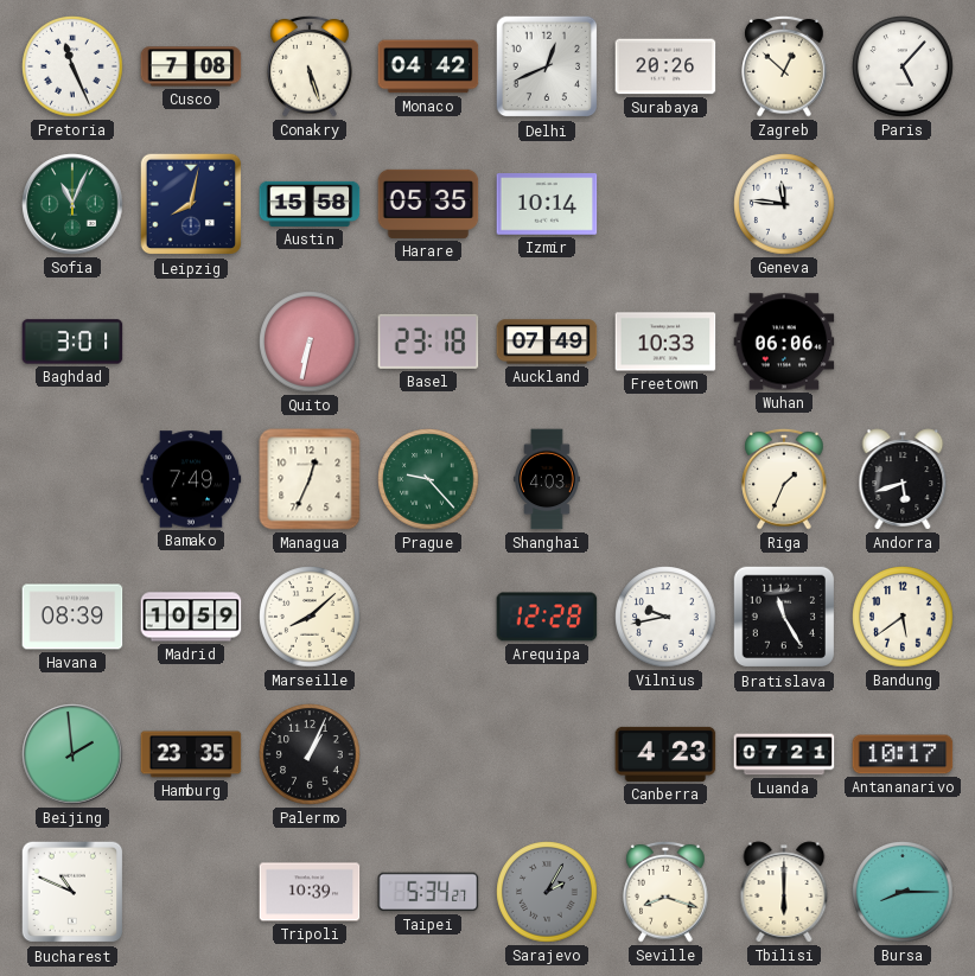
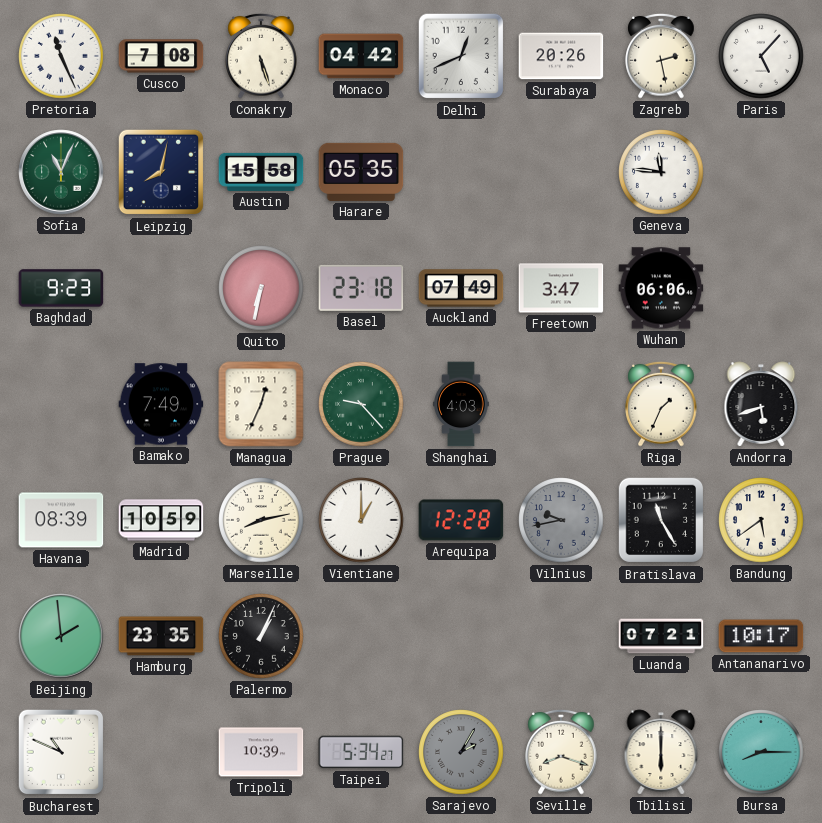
Zagreb: 12:52 -> 2:28 (661, 56)
Izmir: 10:14 -> none (547, 204)
Baghdad: 3:01 -> 9:23 (61, 288)
Freetown: 10:33 -> 3:47 (561, 288)
Marseille: 8:08 -> 8:13 (261, 520)
Vientiane: none -> 1:00 (361, 520)
Vilnius dial: white -> grey (561, 520)
Canberra: 4:23 -> none (665, 754)
